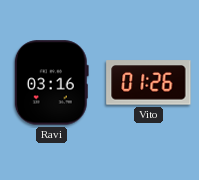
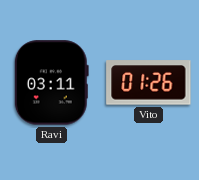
Ravi: 03:16 -> 03:11 (51, 83)
